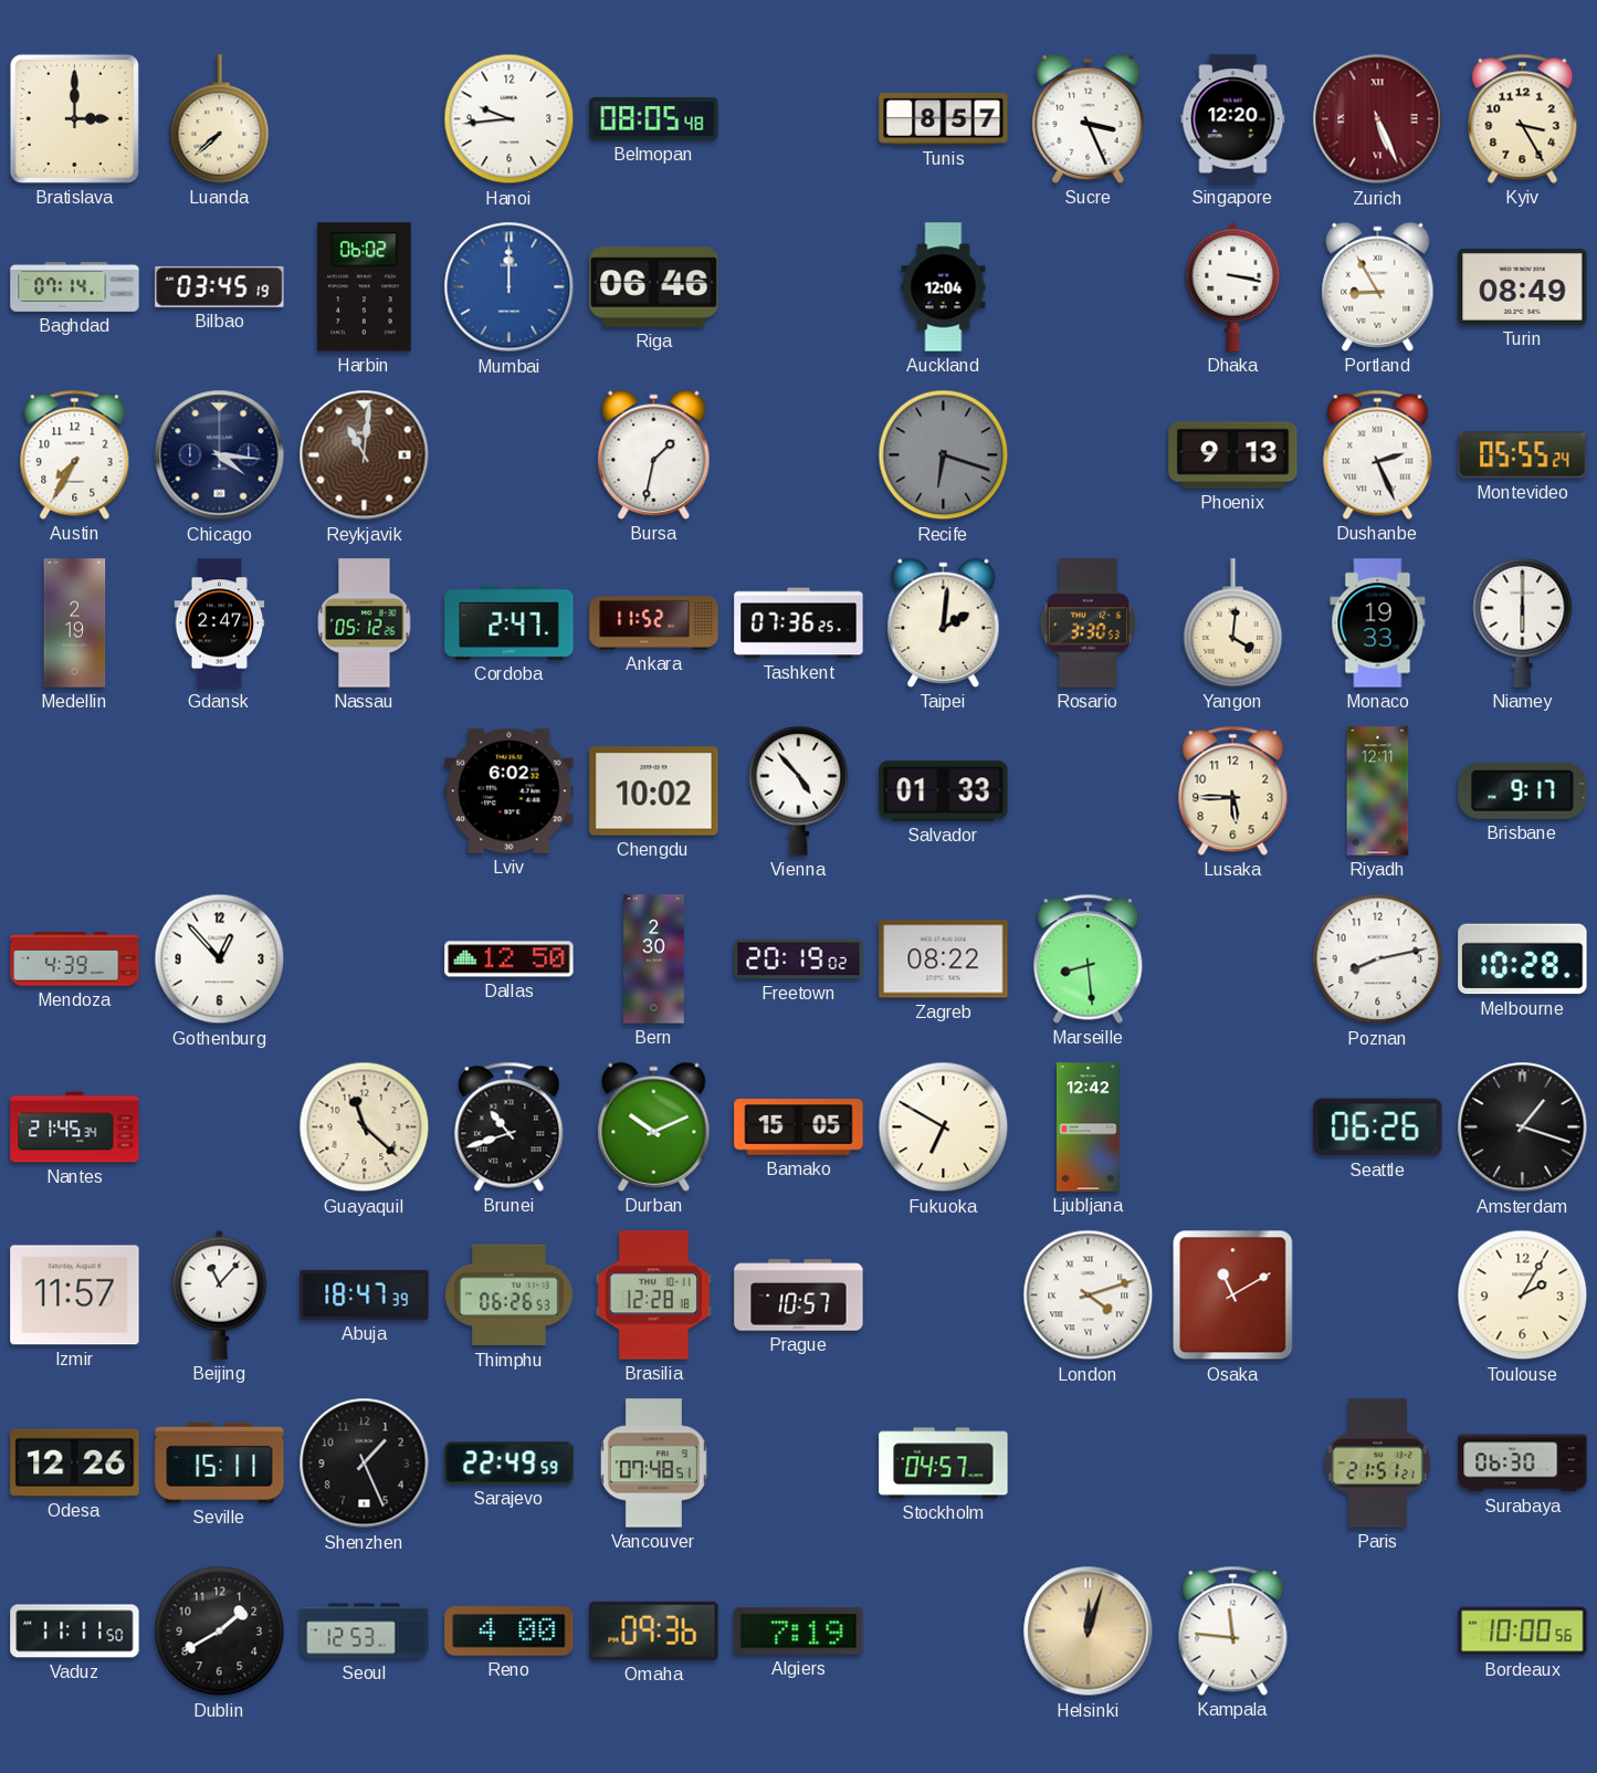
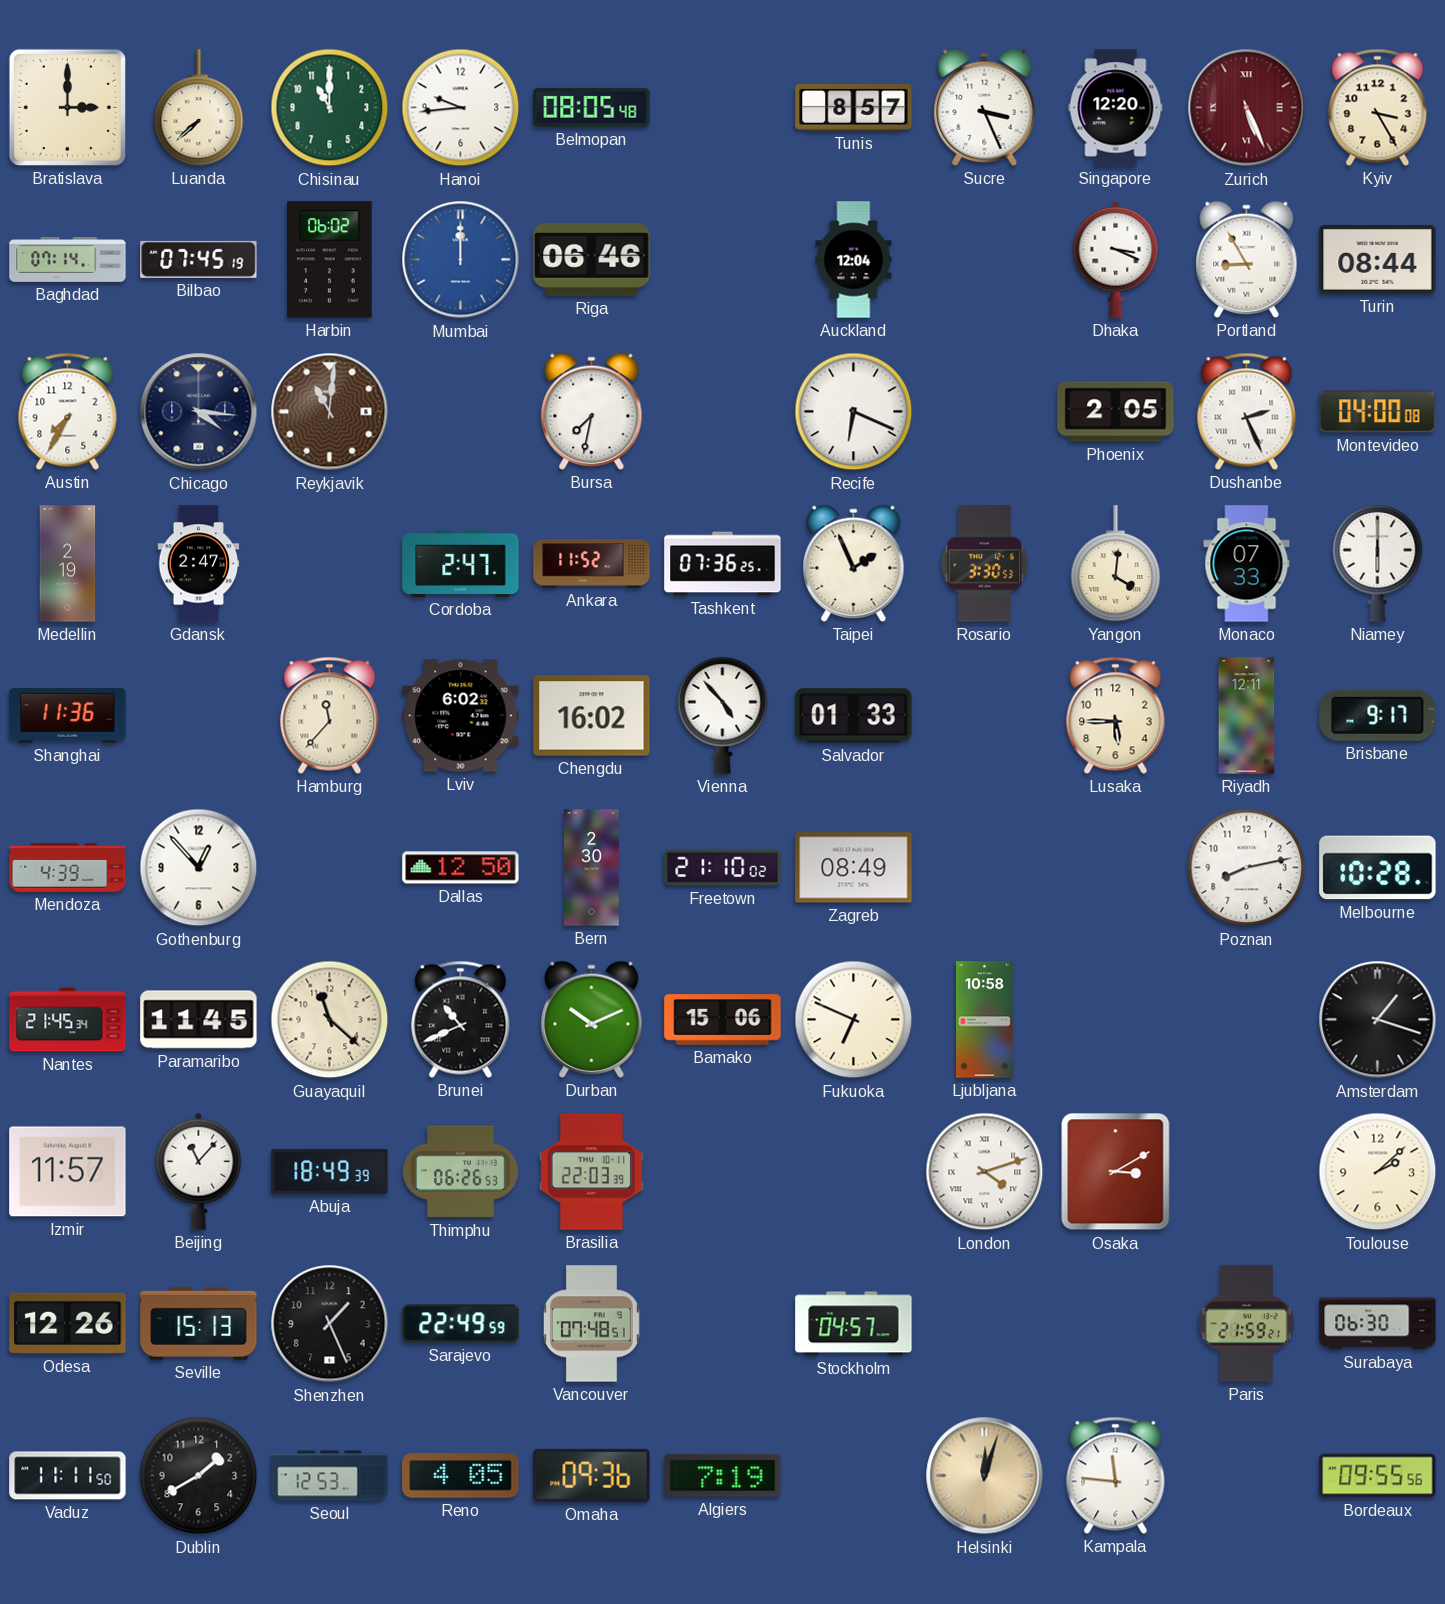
Chisinau: none -> 11:00 (330, 108)
Bilbao: 03:45 -> 07:45 (199, 259)
Dhaka: 3:17 -> 3:19 (1116, 259)
Turin: 08:49 -> 08:44 (1378, 259)
Bursa: 1:32 -> 7:32 (592, 411)
Recife: 6:18 -> 6:19 (854, 412)
Recife dial: grey -> white (854, 412)
Phoenix: 9:13 -> 2:05 (1116, 412)
Montevideo: 05:55 -> 04:00 (1378, 412)
Nassau: 05:12 -> none (365, 623)
Taipei: 2:01 -> 1:56 (854, 563)
Monaco: 19:33 -> 07:33 (1247, 564)
Shanghai: none -> 11:36 (68, 716)
Hamburg: none -> 11:37 (330, 715)
Chengdu: 10:02 -> 16:02 (592, 716)
Freetown: 20:19 -> 21:10 (723, 868)
Zagreb: 08:22 -> 08:49 (854, 868)
Marseille: 8:29 -> none (1089, 958)
Paramaribo: none -> 11:45 (199, 1020)
Brunei: 10:42 -> 10:41 (461, 1019)
Bamako: 15:05 -> 15:06 (723, 1020)
Fukuoka: 6:50 -> 6:49 (854, 1020)
Ljubljana: 12:42 -> 10:58 (985, 1020)
Seattle: 06:26 -> none (1378, 1127)
Abuja: 18:47 -> 18:49 (330, 1171)
Brasilia: 12:28 -> 22:03 (591, 1172)
Prague: 10:57 -> none (799, 1295)
Osaka: 11:10 -> 3:10 (1116, 1172)
Toulouse: 2:05 -> 2:08 (1378, 1172)
Seville: 15:11 -> 15:13 (199, 1323)
Paris: 21:51 -> 21:59 (1246, 1324)
Reno: 4:00 -> 4:05 (461, 1476)
Bordeaux: 10:00 -> 09:55 (1378, 1476)
